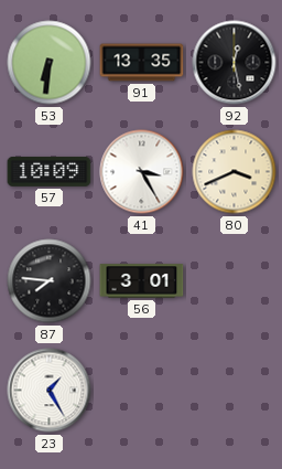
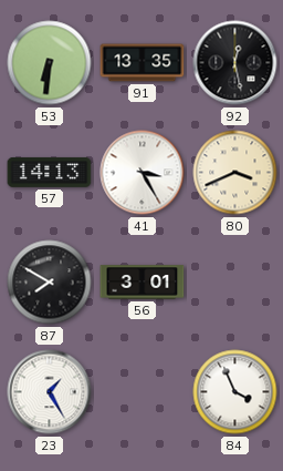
57: 10:09 -> 14:13 (50, 172)
87: 7:46 -> 7:50 (50, 283)
84: none -> 3:56 (235, 392)
